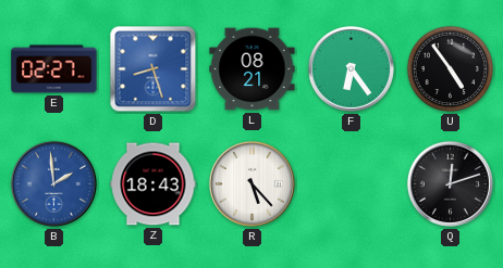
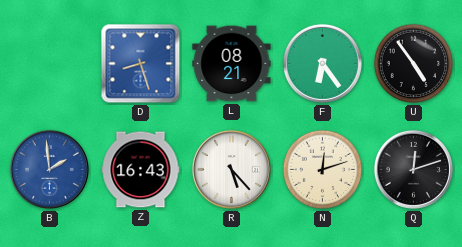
E: 02:27 -> none (54, 69)
Z: 18:43 -> 16:43 (141, 170)
N: none -> 12:12 (323, 170)
